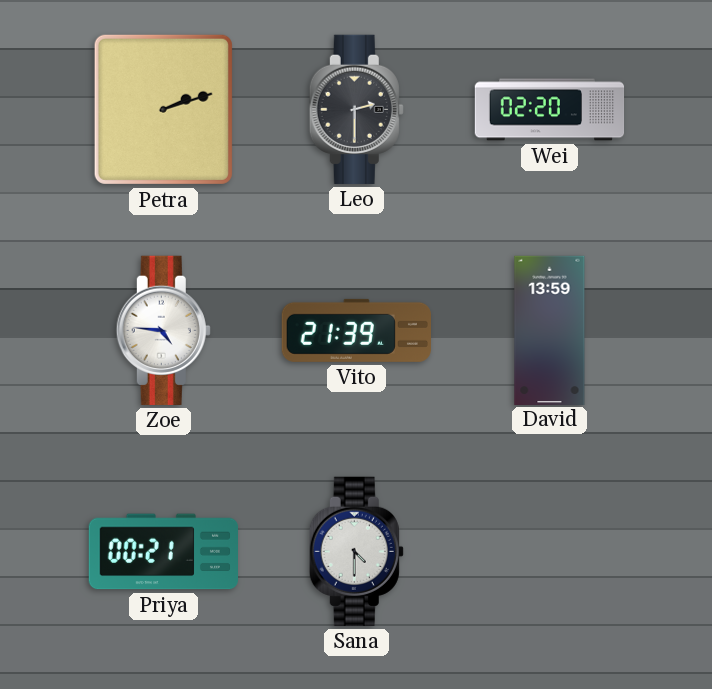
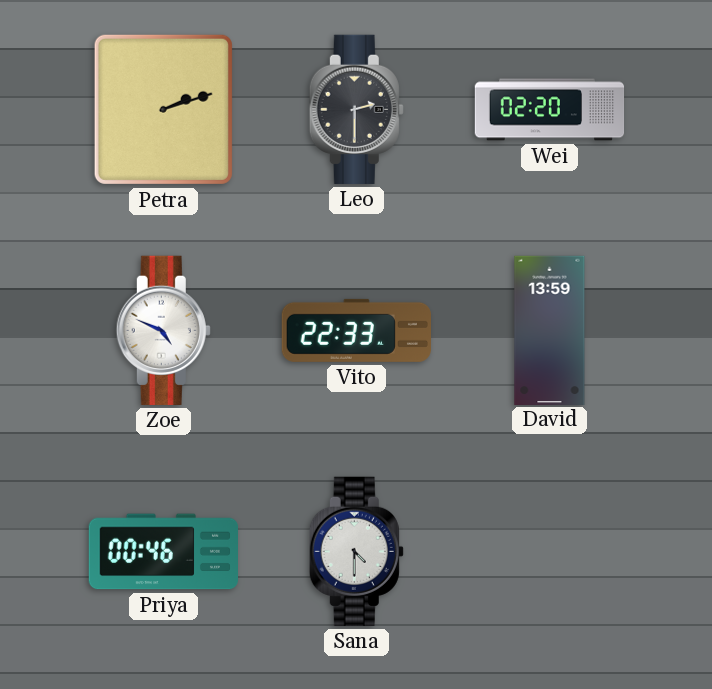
Zoe: 4:46 -> 4:49 (163, 330)
Vito: 21:39 -> 22:33 (356, 330)
Priya: 00:21 -> 00:46 (163, 552)
